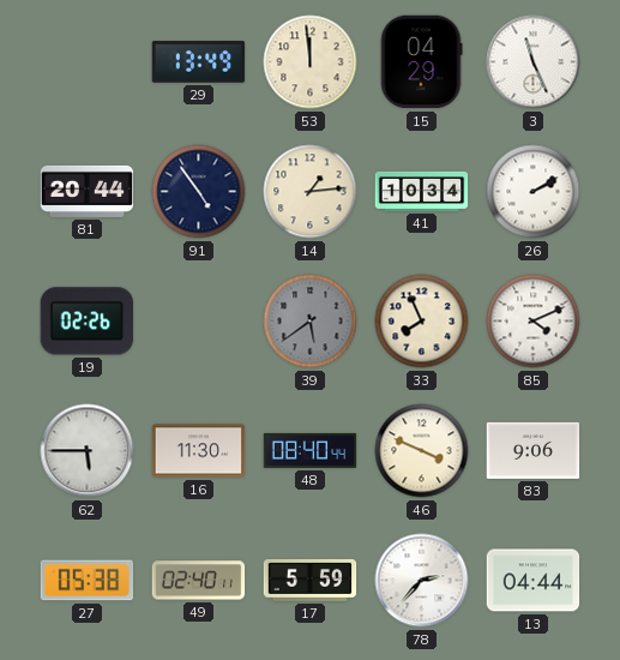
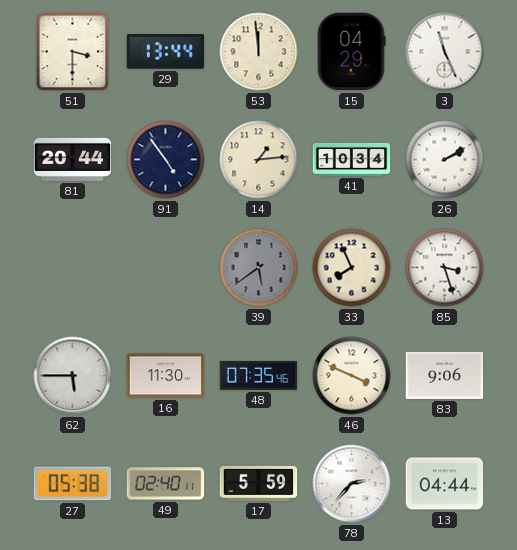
51: none -> 3:30 (73, 52)
29: 13:49 -> 13:44 (166, 52)
19: 02:26 -> none (88, 322)
85: 4:11 -> 3:27 (445, 268)
48: 08:40 -> 07:35 (259, 375)
